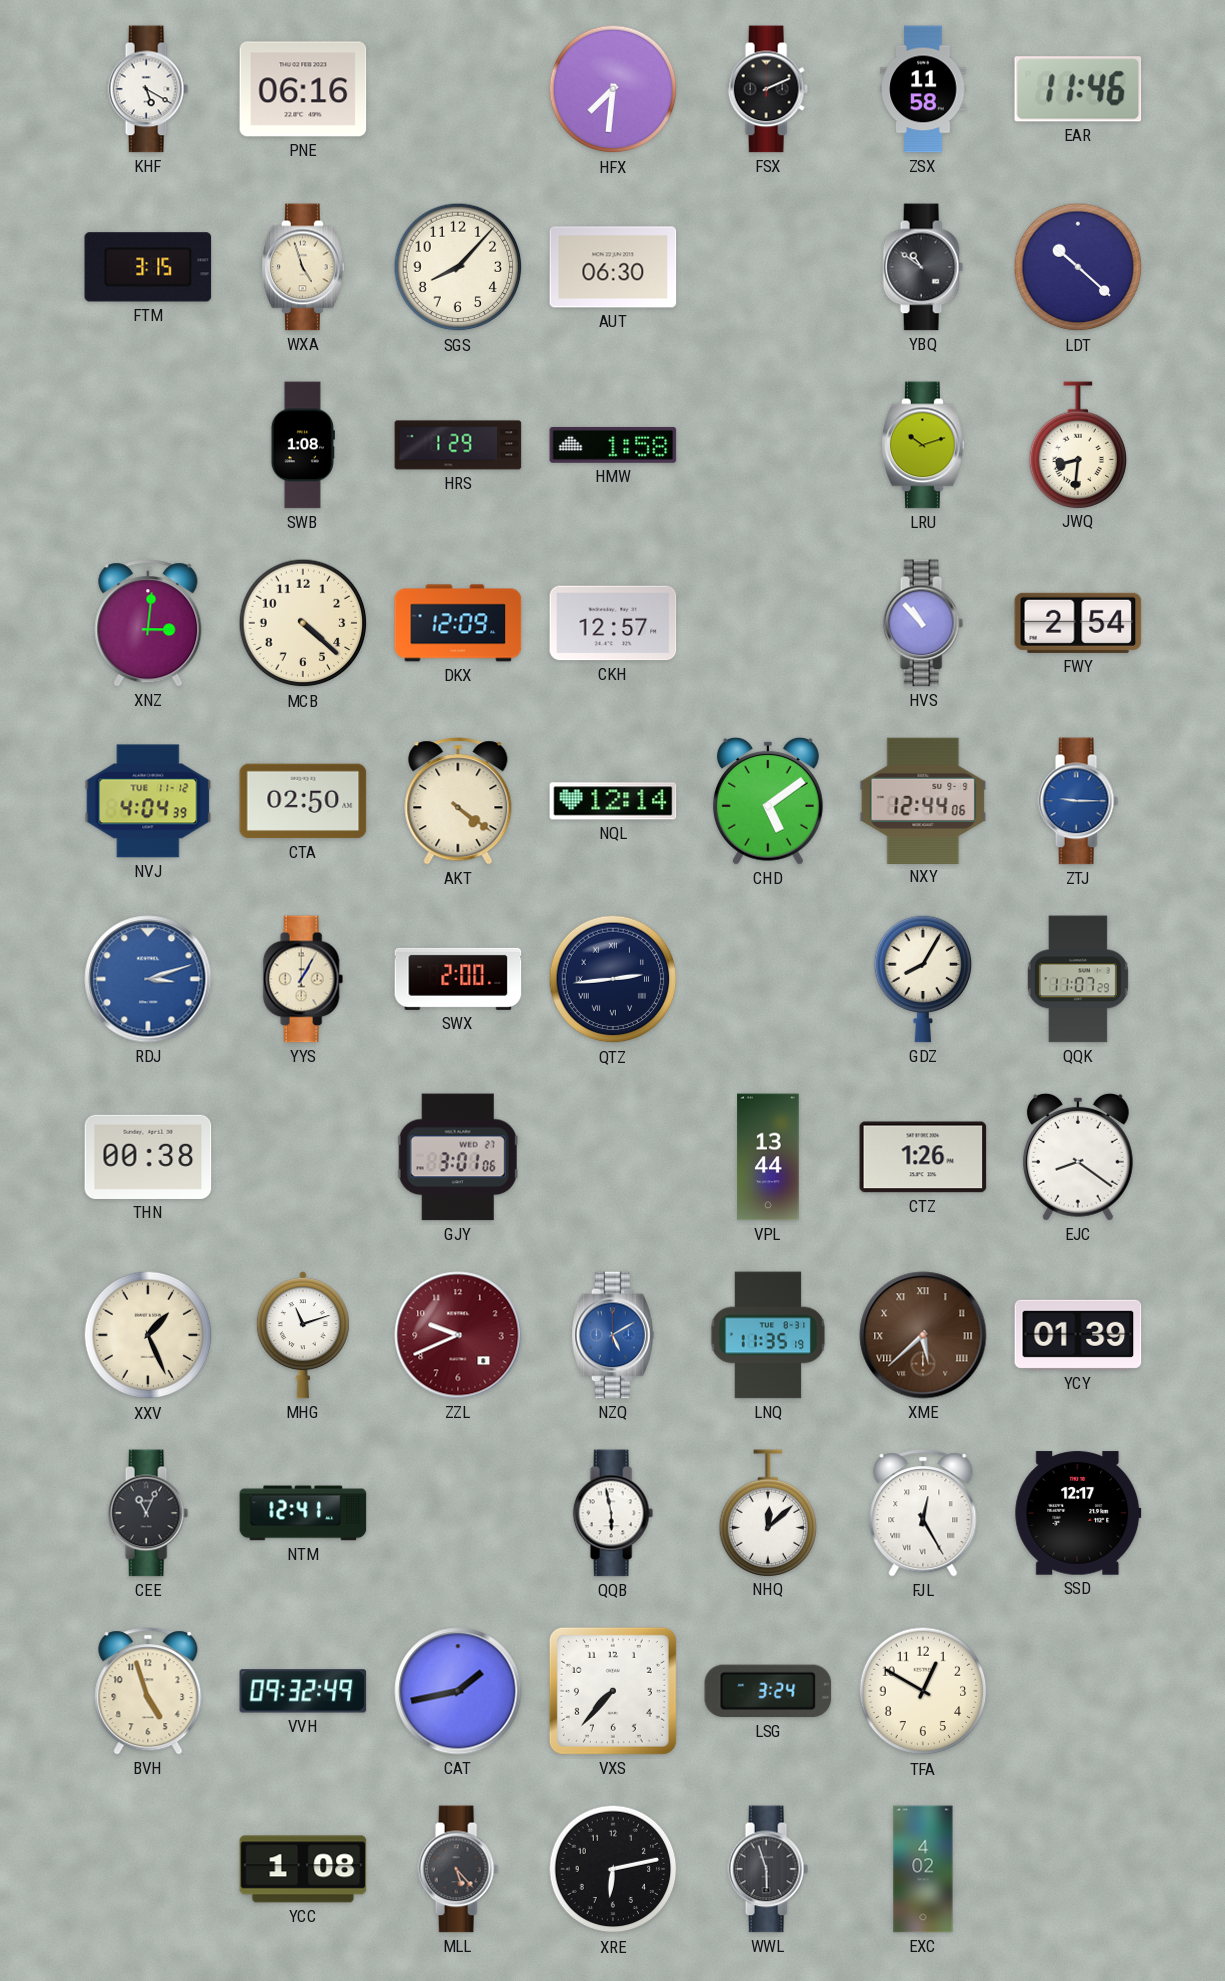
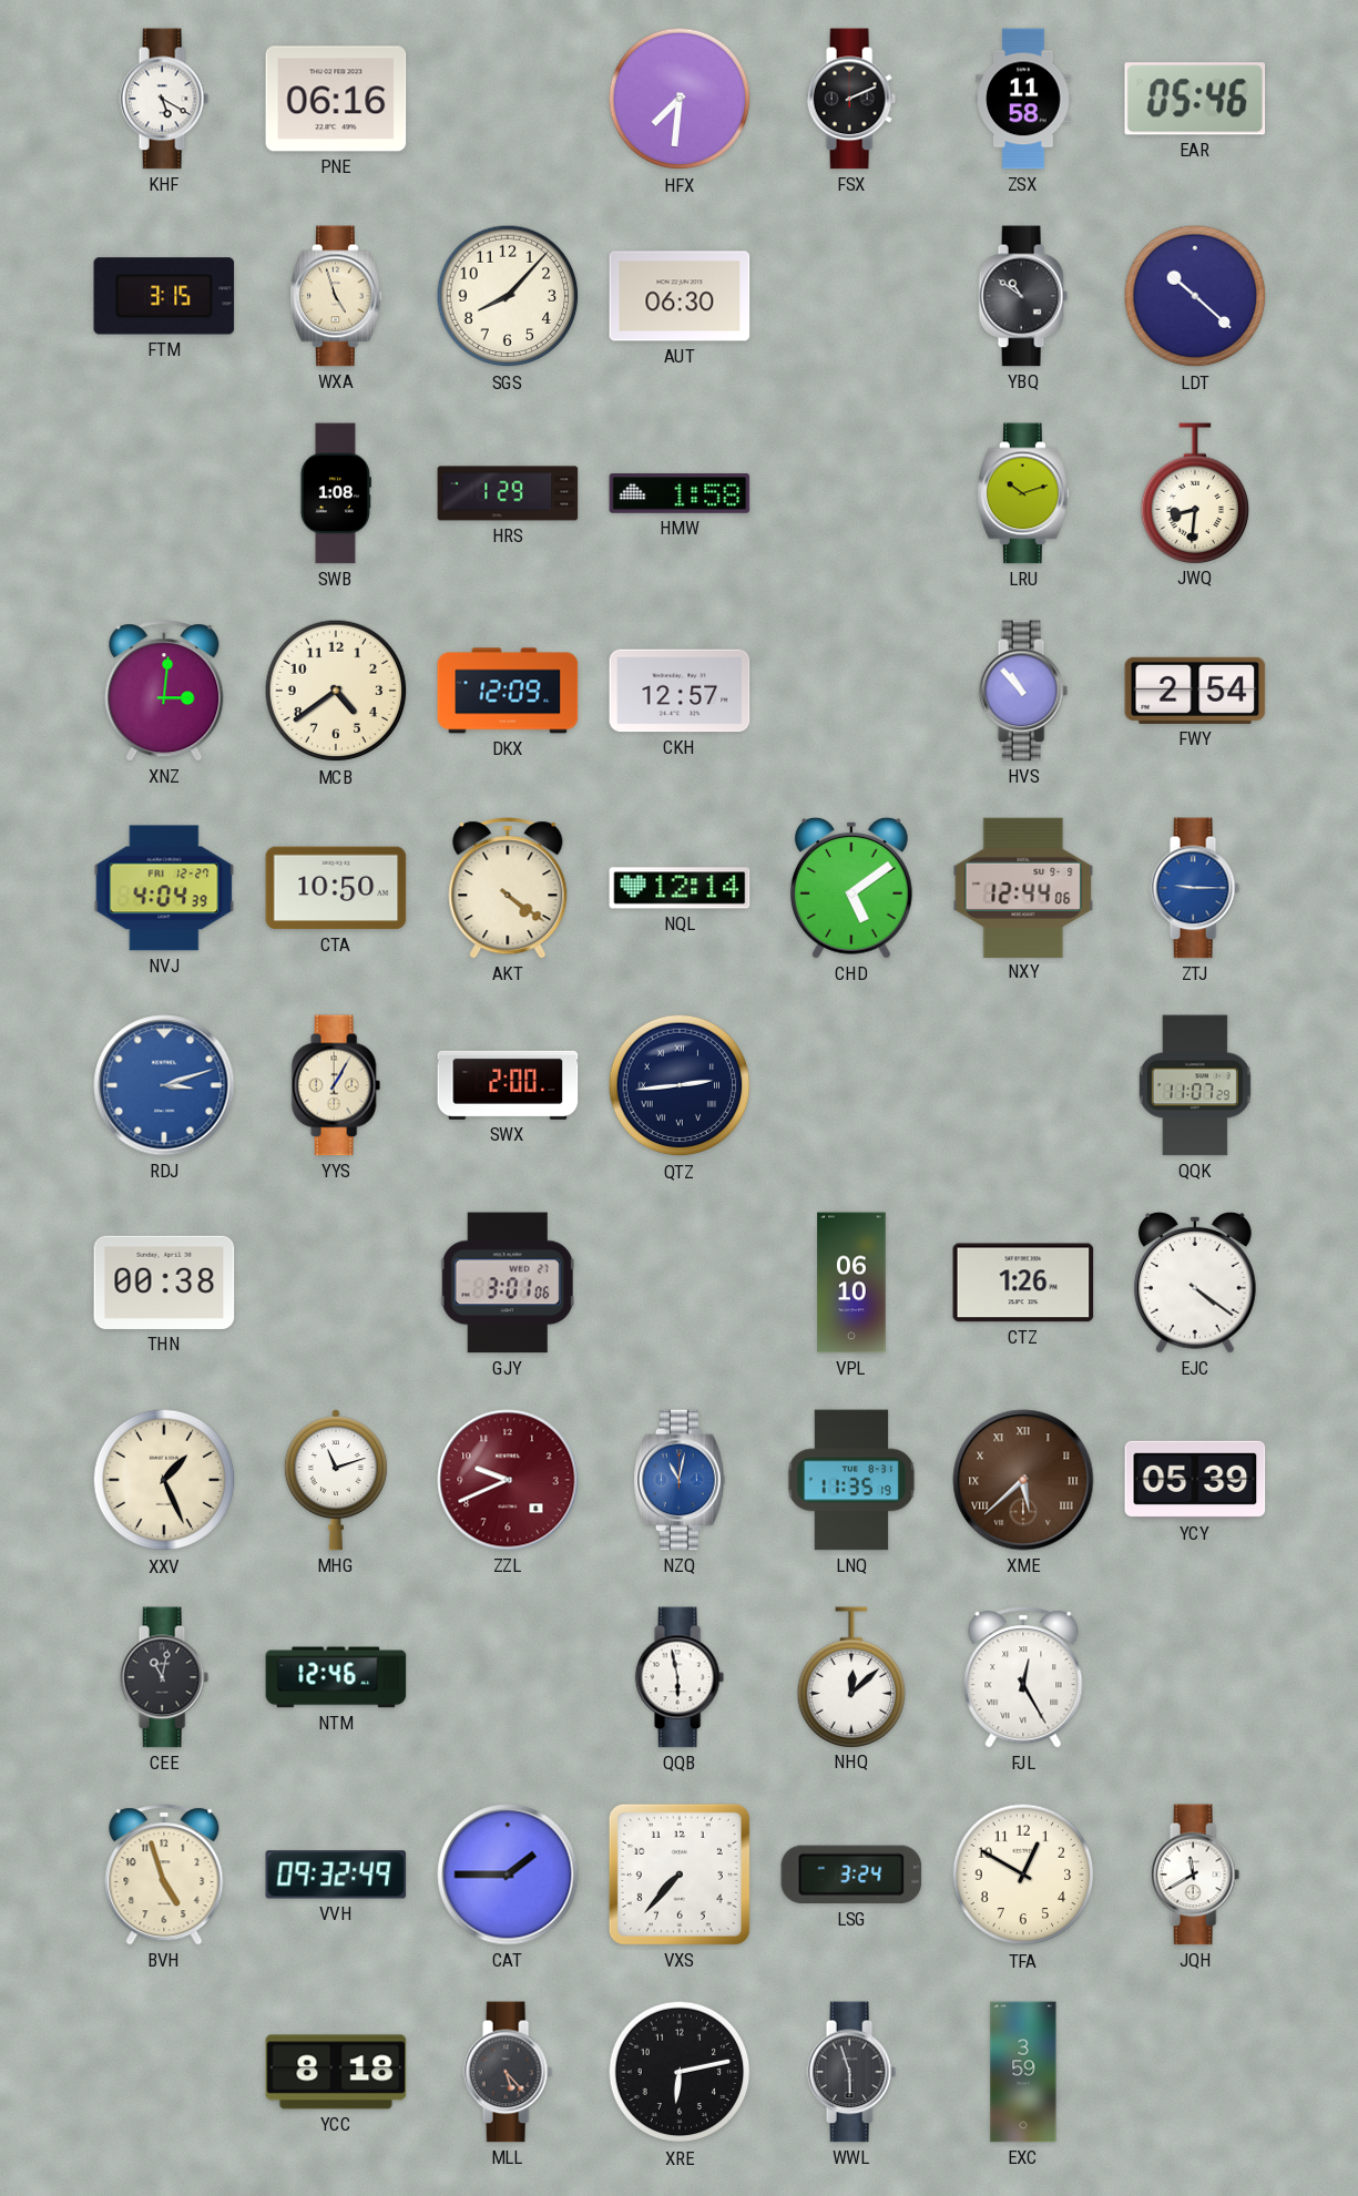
EAR: 11:46 -> 05:46 (1195, 99)
MCB: 4:22 -> 4:39 (336, 691)
NVJ date: TUE 11-12 -> FRI 12-27 (164, 888)
CTA: 02:50 -> 10:50 (336, 888)
GDZ: 8:05 -> none (923, 979)
VPL: 13:44 -> 06:10 (851, 1283)
EJC: 8:21 -> 4:21 (1195, 1283)
NZQ: 5:10 -> 11:02 (680, 1480)
YCY: 01:39 -> 05:39 (1195, 1480)
CEE: 11:04 -> 11:02 (164, 1677)
NTM: 12:41 -> 12:46 (336, 1677)
SSD: 12:17 -> none (1078, 1513)
CAT: 1:43 -> 1:45 (508, 1875)
JQH: none -> 11:40 (1195, 1875)
YCC: 1:08 -> 8:18 (336, 2072)
EXC: 4:02 -> 3:59 (1023, 2072)
